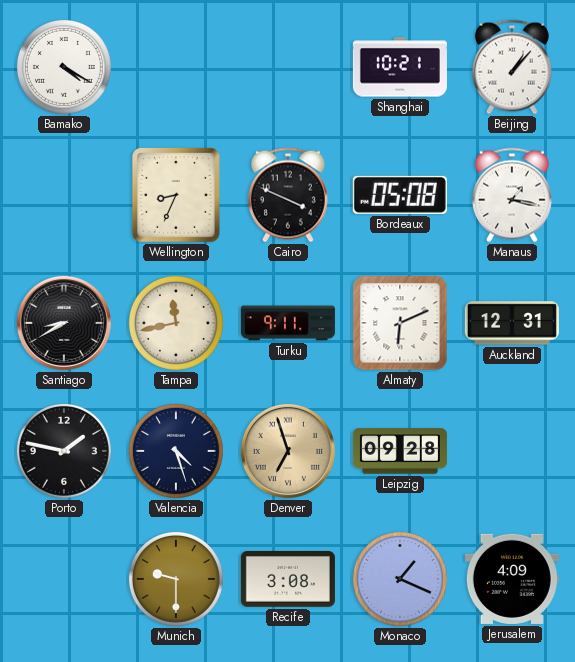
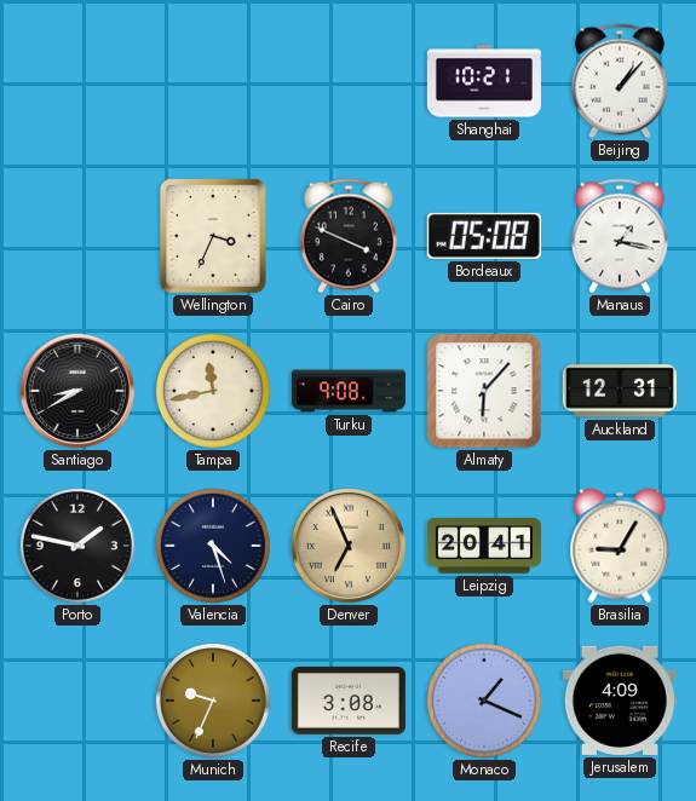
Bamako: 4:20 -> none (64, 67)
Wellington: 8:34 -> 3:34 (214, 237)
Turku: 9:11 -> 9:08 (349, 391)
Almaty: 6:11 -> 6:07 (484, 391)
Denver: 6:57 -> 6:56 (349, 546)
Leipzig: 09:28 -> 20:41 (484, 546)
Brasilia: none -> 9:05 (620, 546)
Munich: 9:30 -> 9:34 (213, 701)
